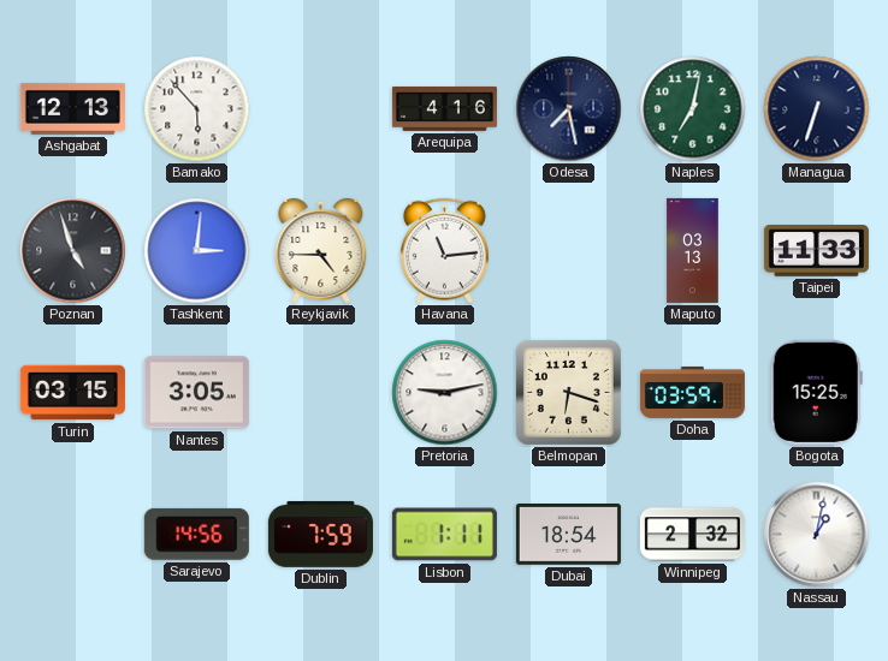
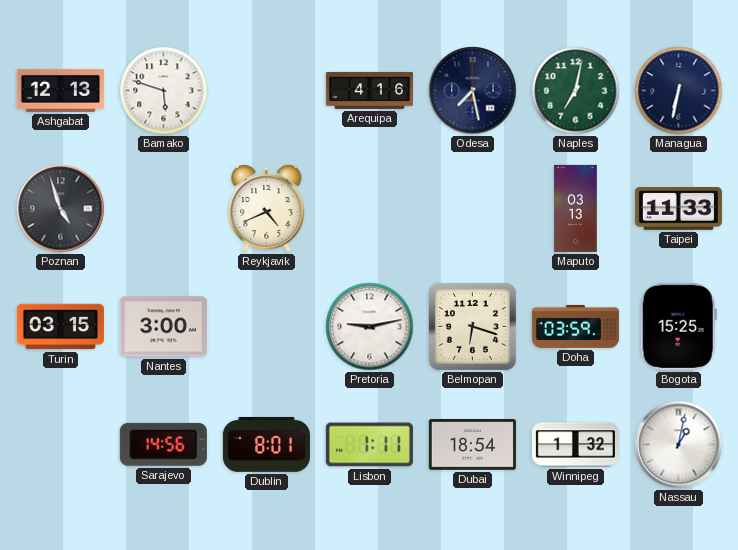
Bamako: 5:53 -> 5:48 (164, 91)
Managua: 6:33 -> 6:32 (679, 91)
Tashkent: 3:01 -> none (197, 251)
Reykjavik: 4:45 -> 4:41 (267, 208)
Havana: 11:14 -> none (444, 251)
Nantes: 3:05 -> 3:00 (163, 327)
Dublin: 7:59 -> 8:01 (266, 444)
Winnipeg: 2:32 -> 1:32 (575, 445)
